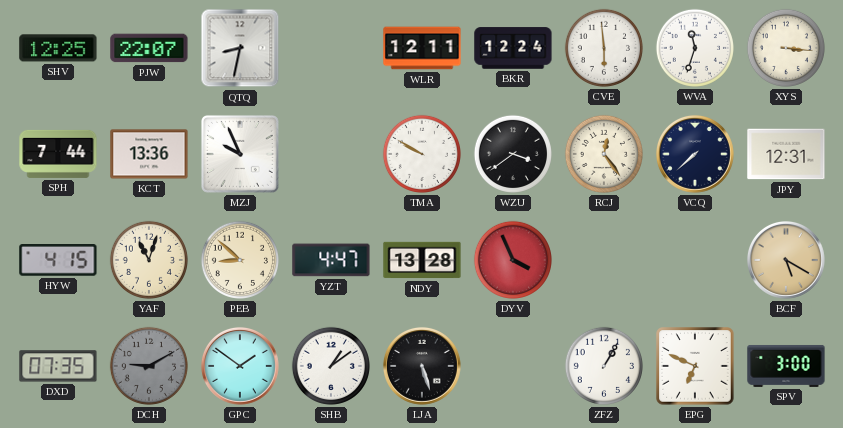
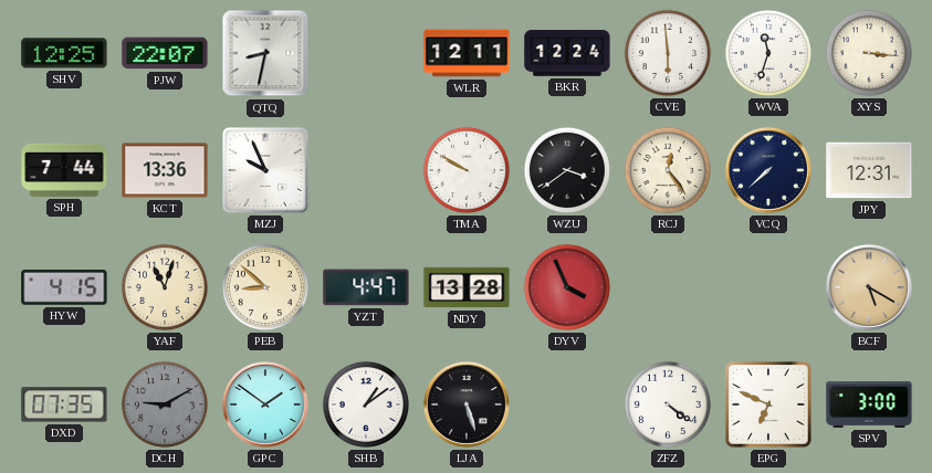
ZFZ: 1:05 -> 4:21 (668, 404)
